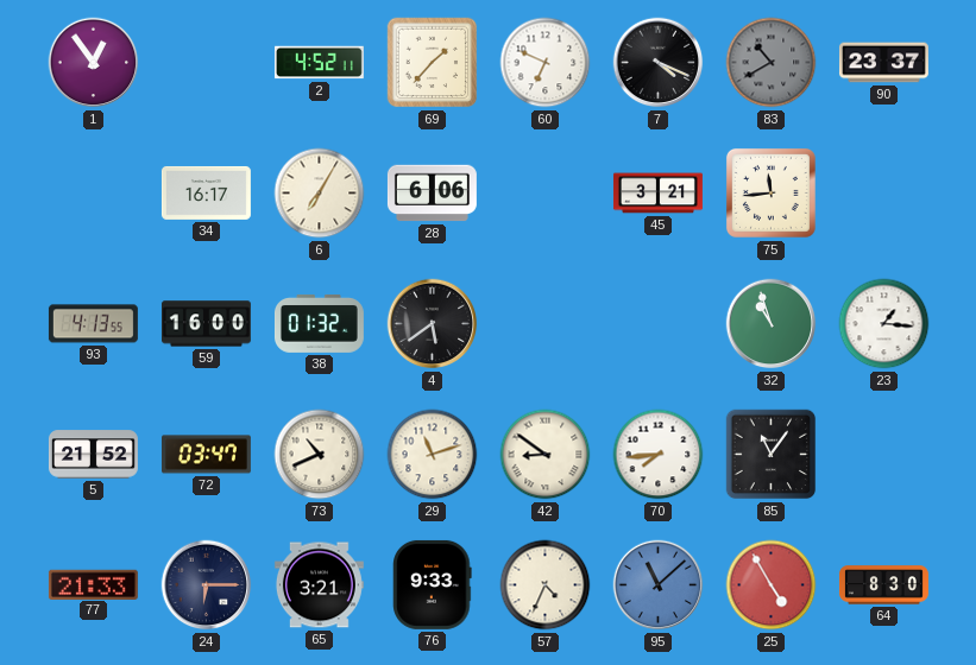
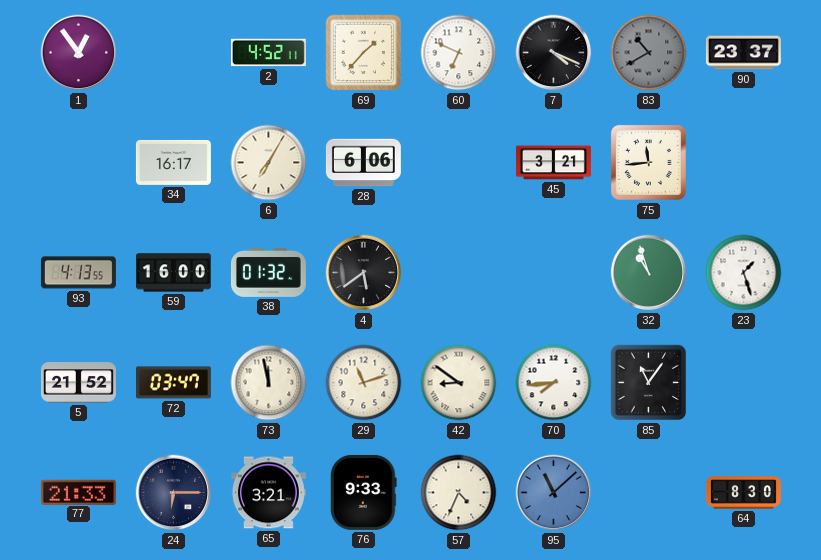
23: 1:16 -> 1:27 (744, 273)
73: 10:41 -> 11:58 (269, 383)
25: 4:55 -> none (772, 585)
